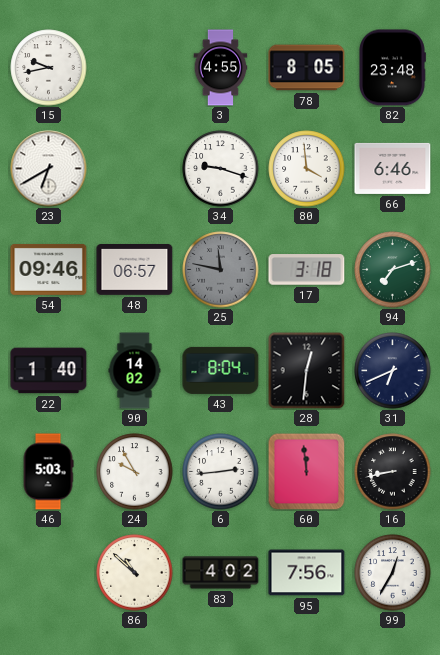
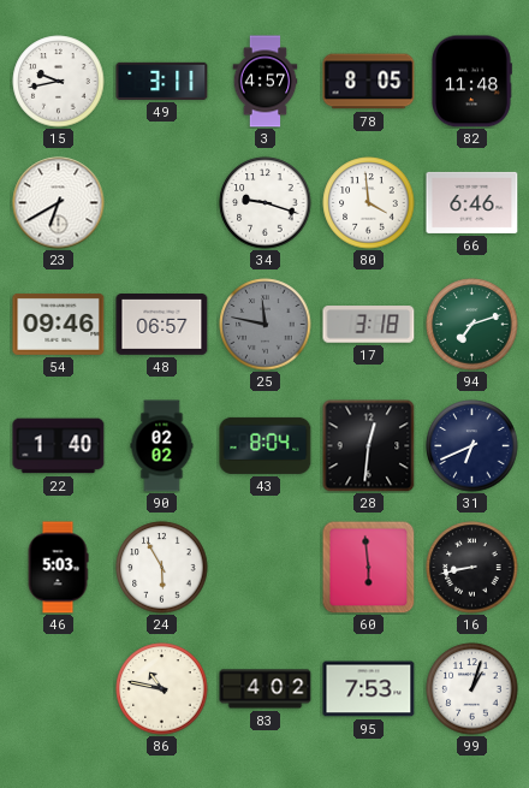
49: none -> 3:11 (162, 81)
3: 4:55 -> 4:57 (266, 82)
82: 23:48 -> 11:48 (471, 82)
90: 14:02 -> 02:02 (162, 446)
24: 9:55 -> 5:55 (162, 568)
6: 2:44 -> none (221, 472)
60: 11:59 -> 5:59 (368, 567)
86: 10:52 -> 10:47 (162, 689)
95: 7:56 -> 7:53 (369, 689)
99: 12:35 -> 1:03 (472, 689)
